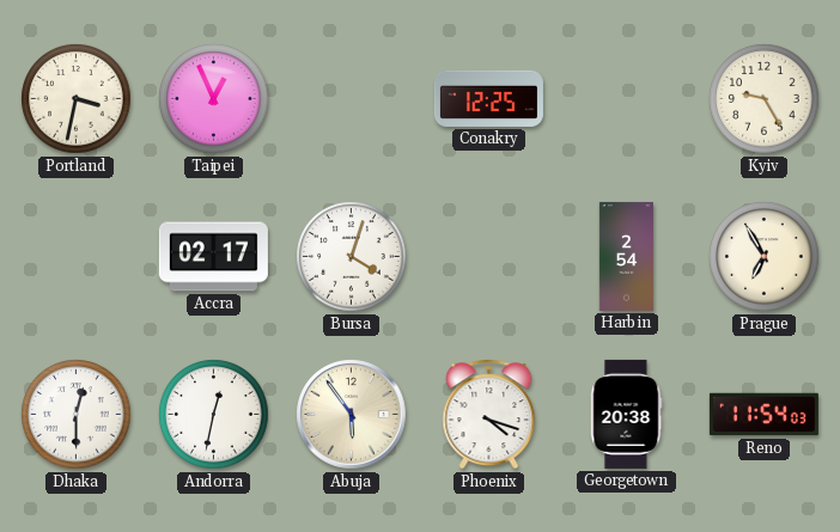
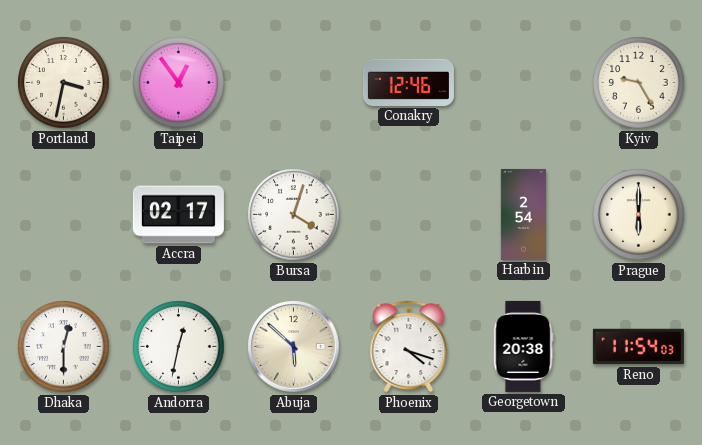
Taipei: 12:56 -> 12:54 (179, 83)
Conakry: 12:25 -> 12:46 (408, 82)
Prague: 6:55 -> 6:00 (639, 215)
Abuja: 5:54 -> 5:52 (294, 347)
